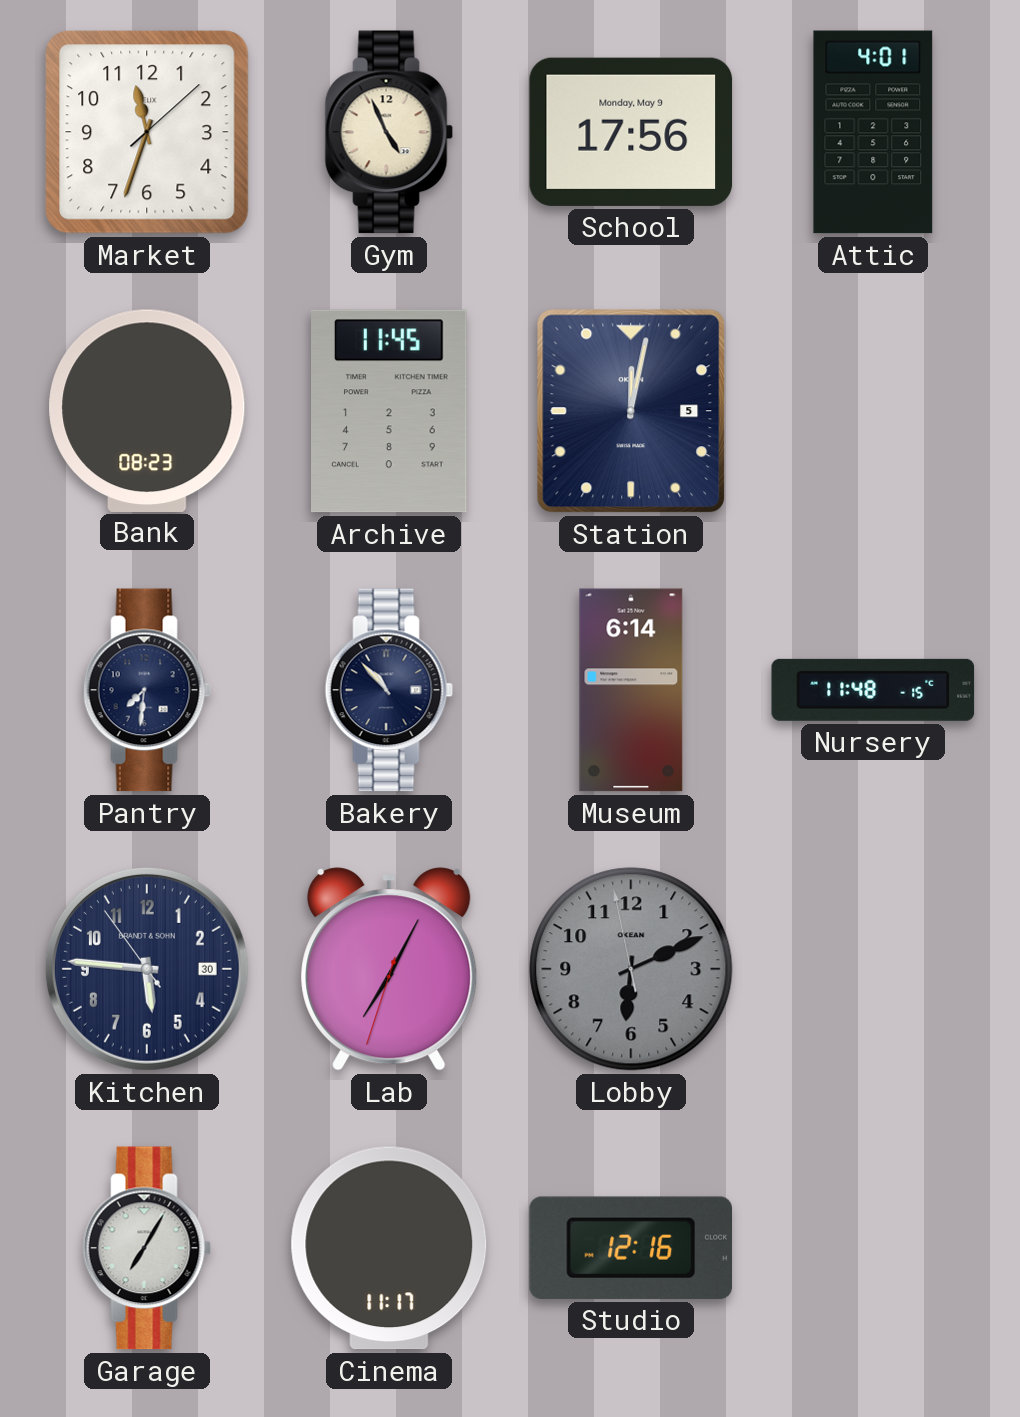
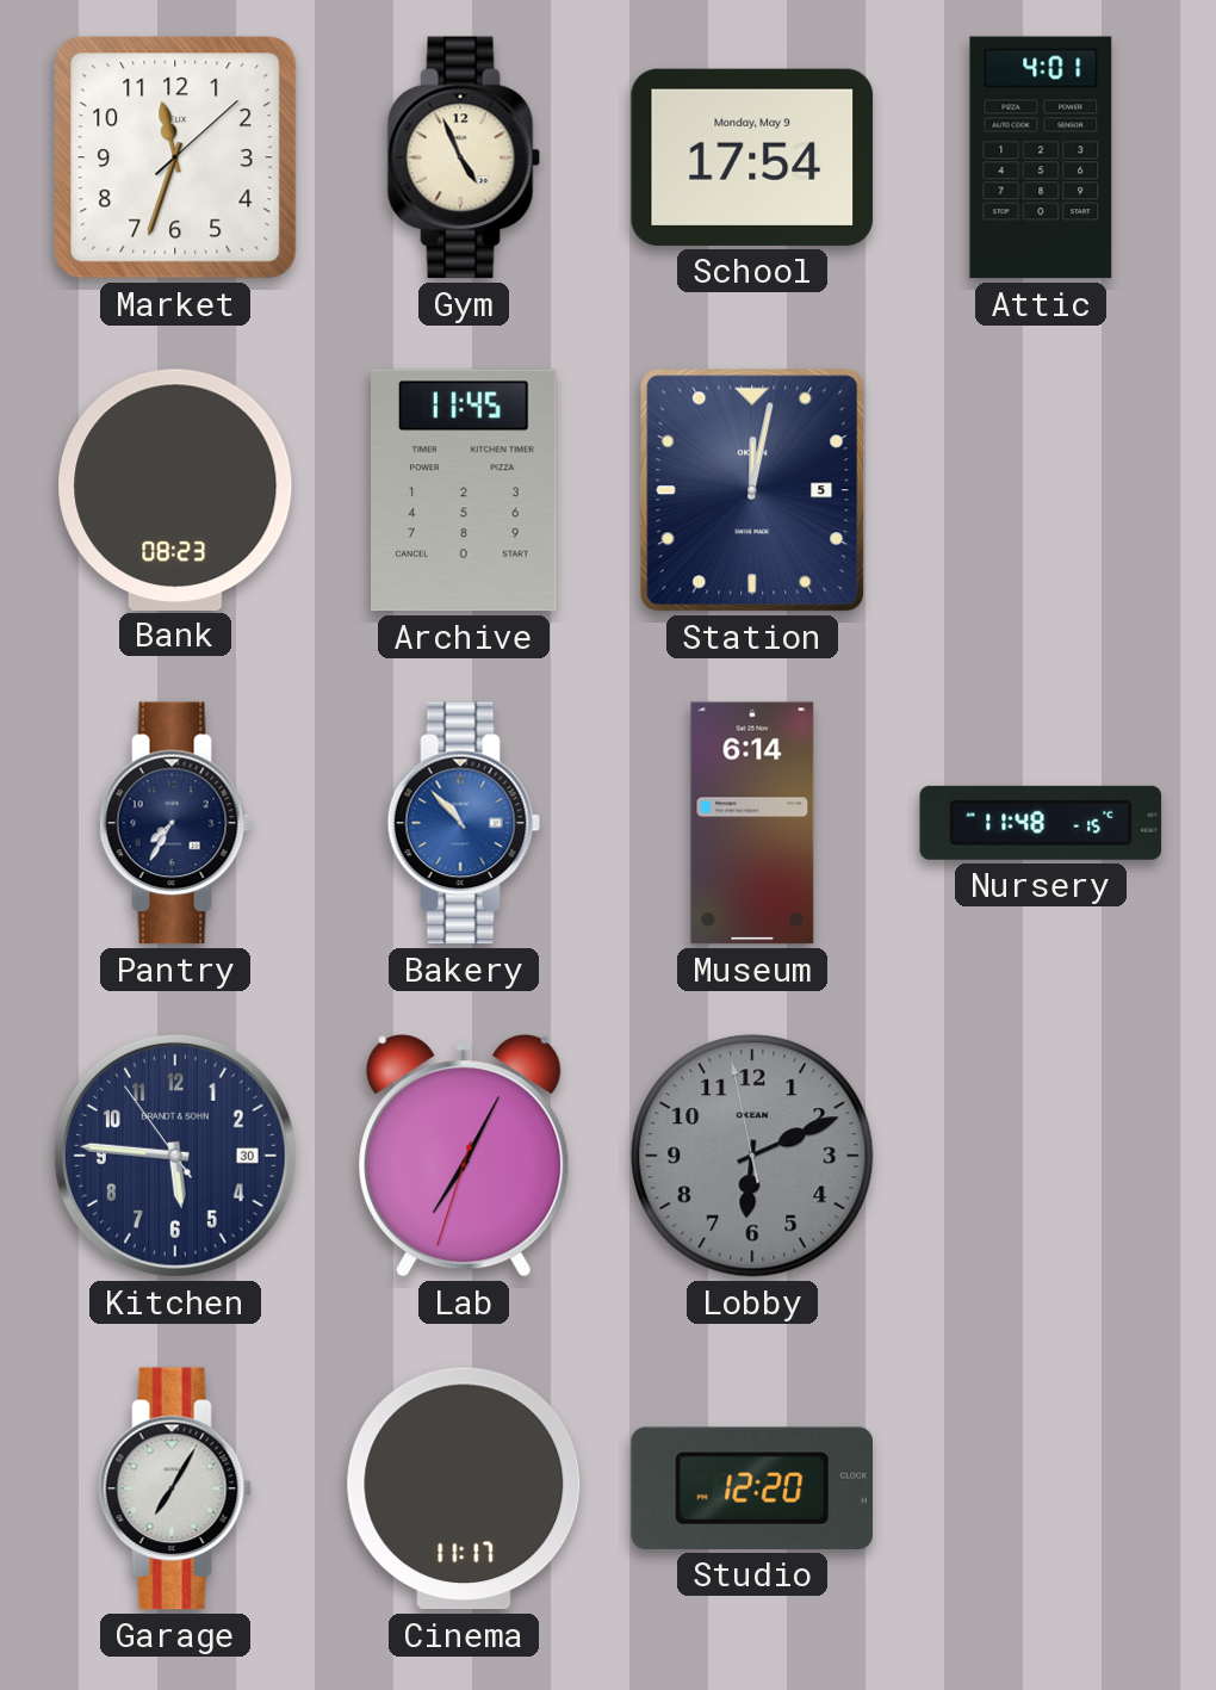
School: 17:56 -> 17:54 (752, 157)
Pantry: 7:31 -> 7:35 (175, 823)
Bakery dial: navy -> blue (464, 823)
Studio: 12:16 -> 12:20 (751, 1488)
